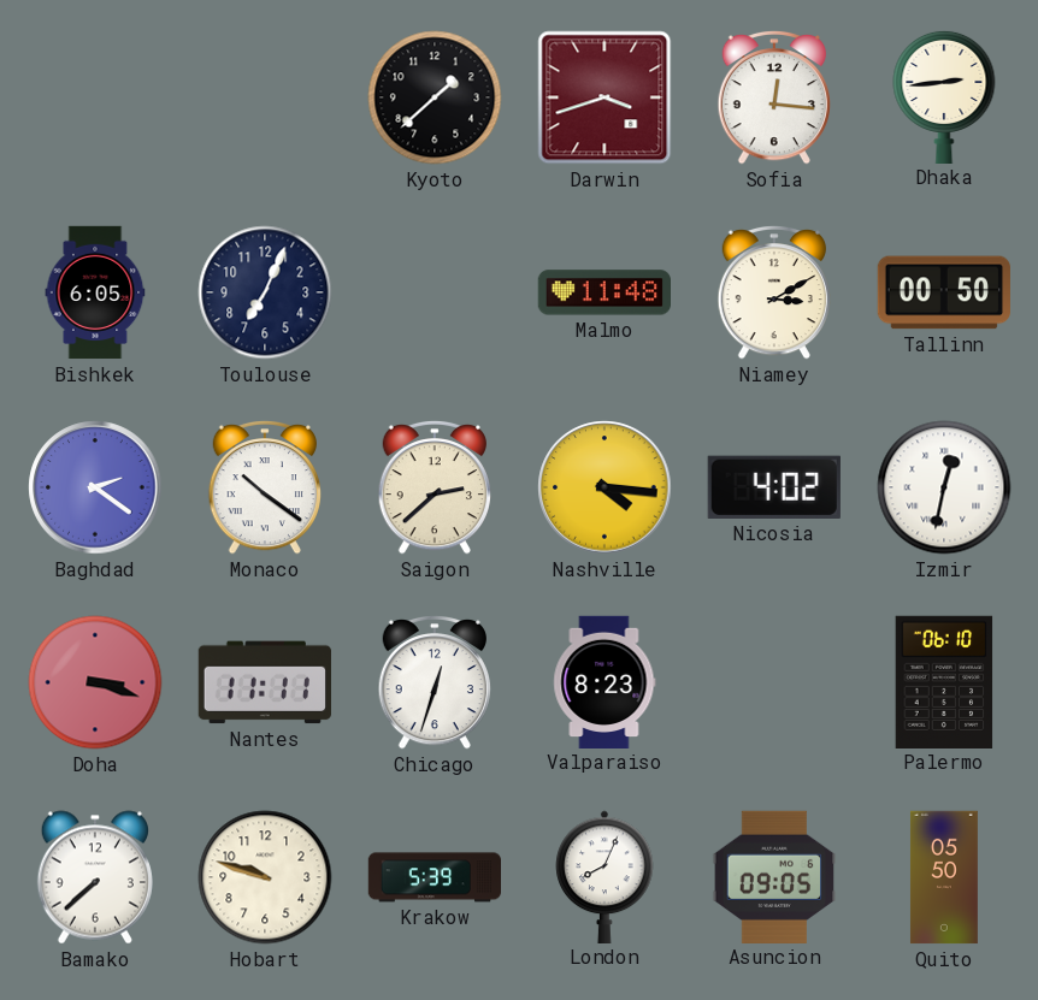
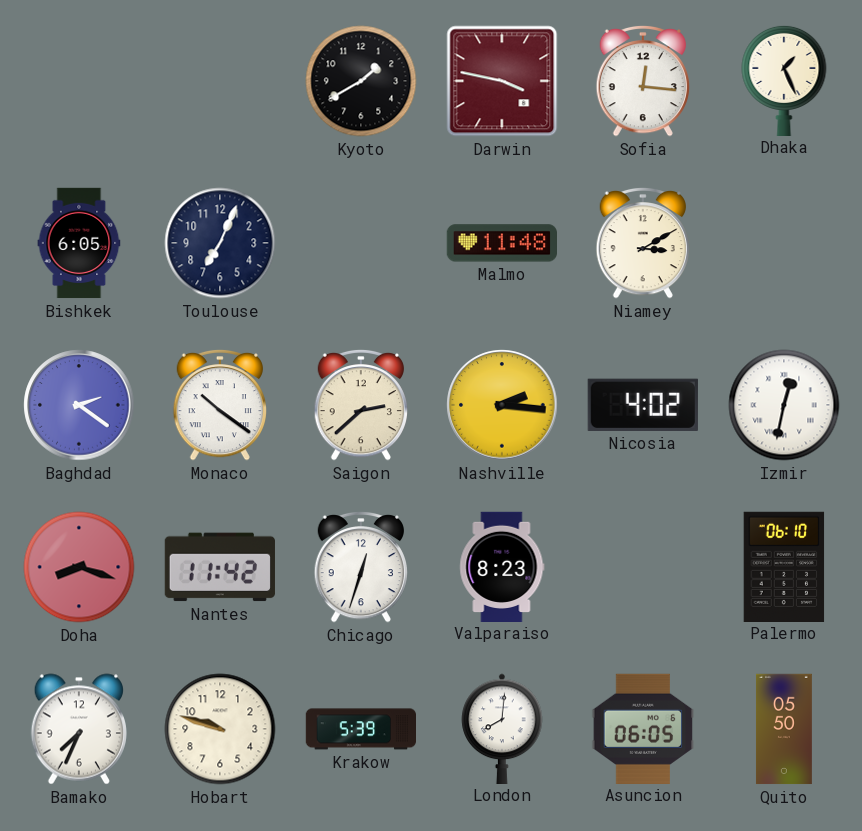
Kyoto: 1:38 -> 1:40 (361, 81)
Darwin: 3:42 -> 3:47 (502, 81)
Dhaka: 2:44 -> 1:26 (784, 80)
Tallinn: 00:50 -> none (943, 292)
Nashville: 4:16 -> 2:16 (502, 405)
Doha: 3:18 -> 8:18 (79, 567)
Nantes: 11:11 -> 11:42 (220, 567)
Bamako: 7:38 -> 7:34 (79, 729)
London: 8:04 -> 8:01 (502, 728)
Asuncion: 09:05 -> 06:05 (643, 728)
